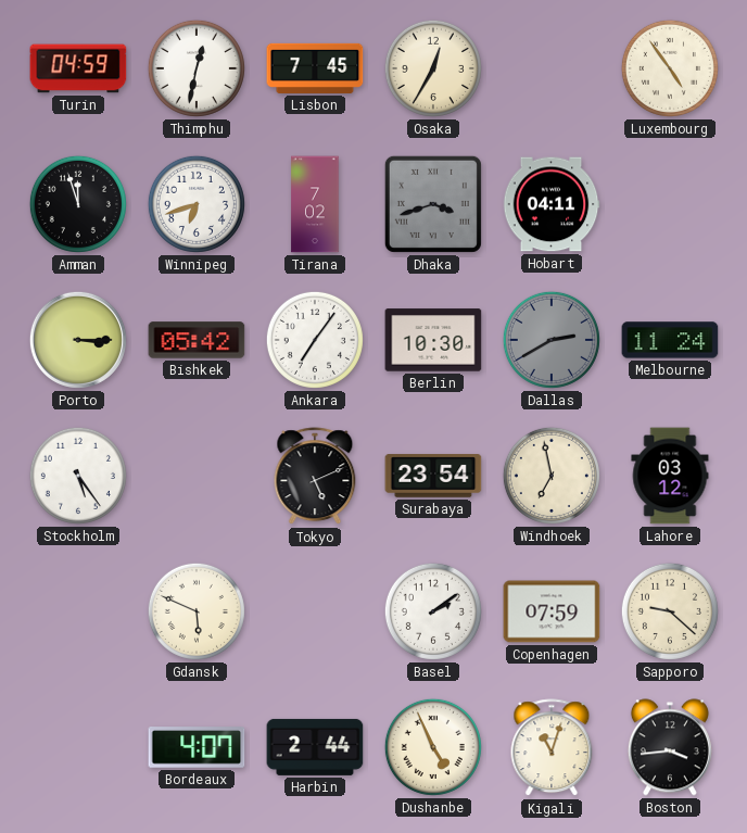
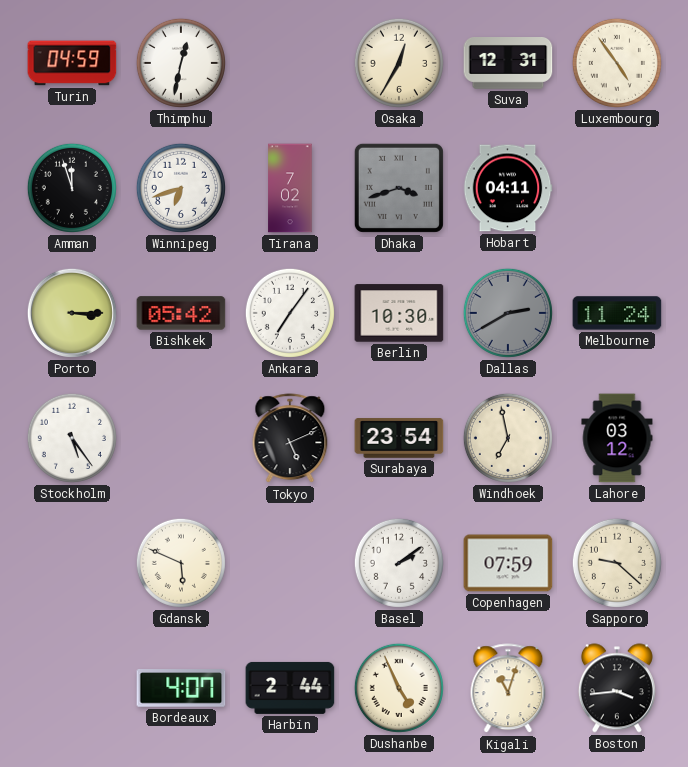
Lisbon: 7:45 -> none (315, 68)
Suva: none -> 12:31 (508, 64)
